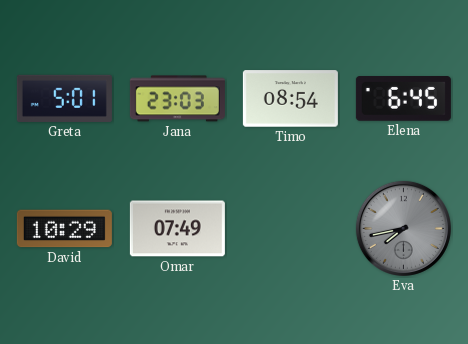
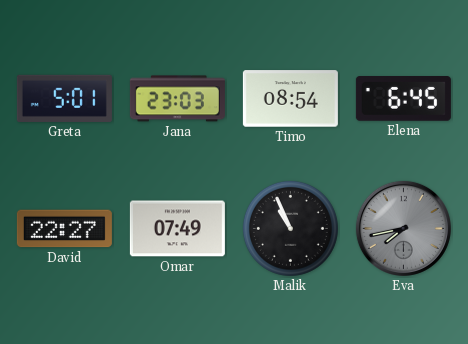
David: 10:29 -> 22:27 (64, 229)
Malik: none -> 10:56 (290, 228)
